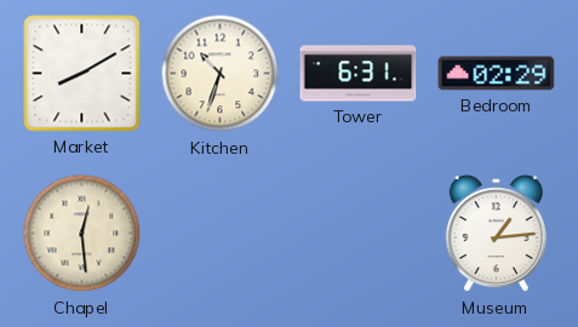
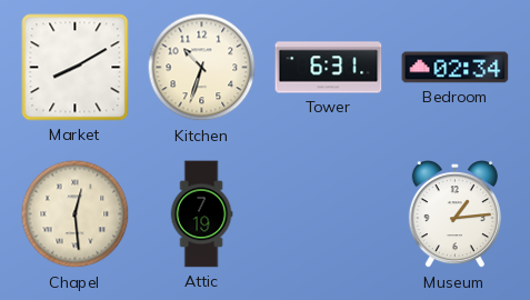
Bedroom: 02:29 -> 02:34 (456, 68)
Attic: none -> 7:19 (201, 214)
